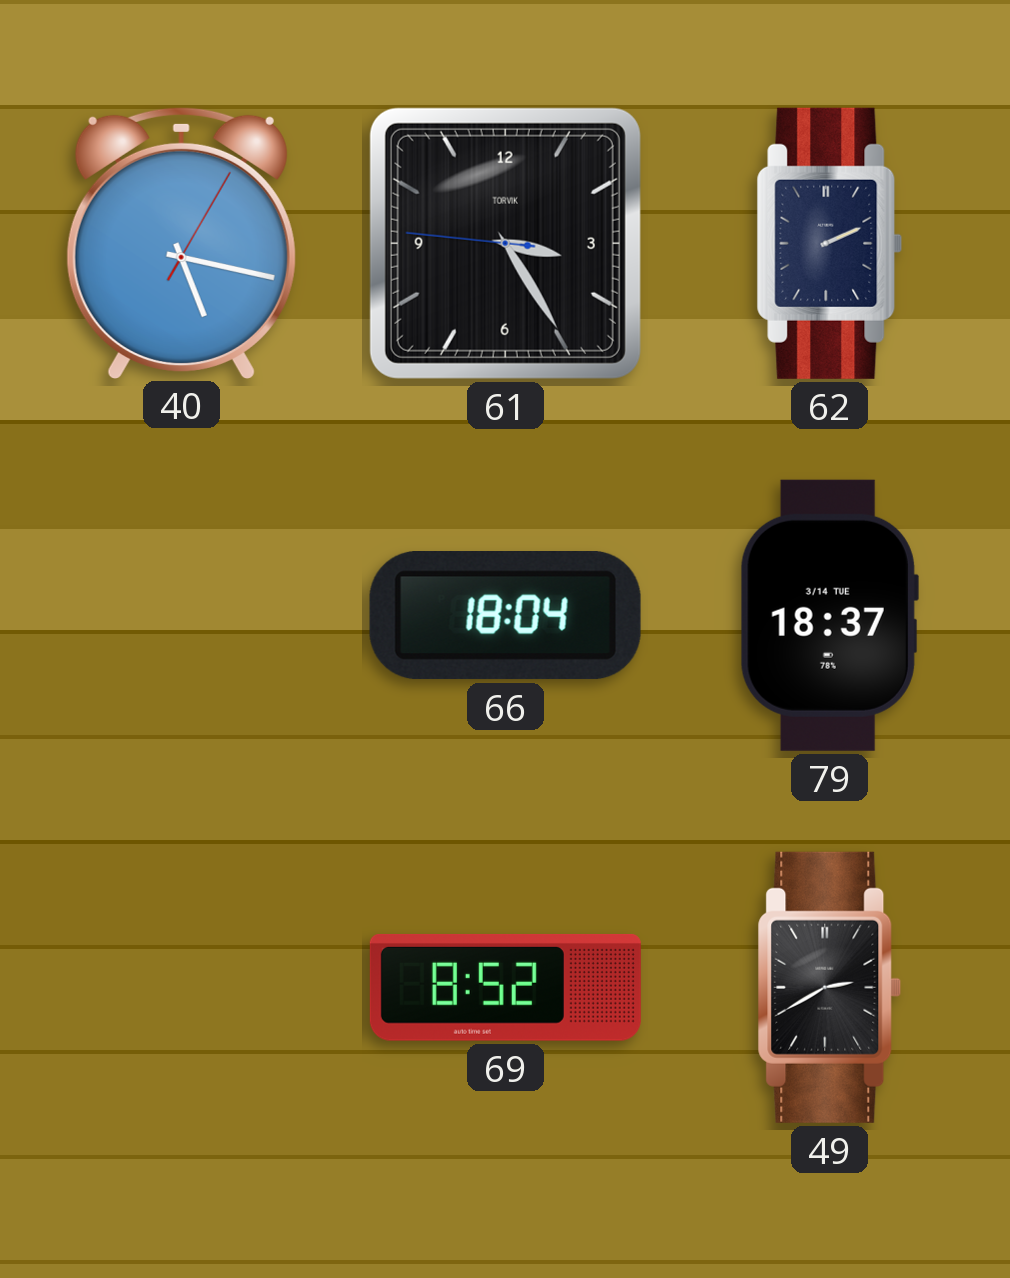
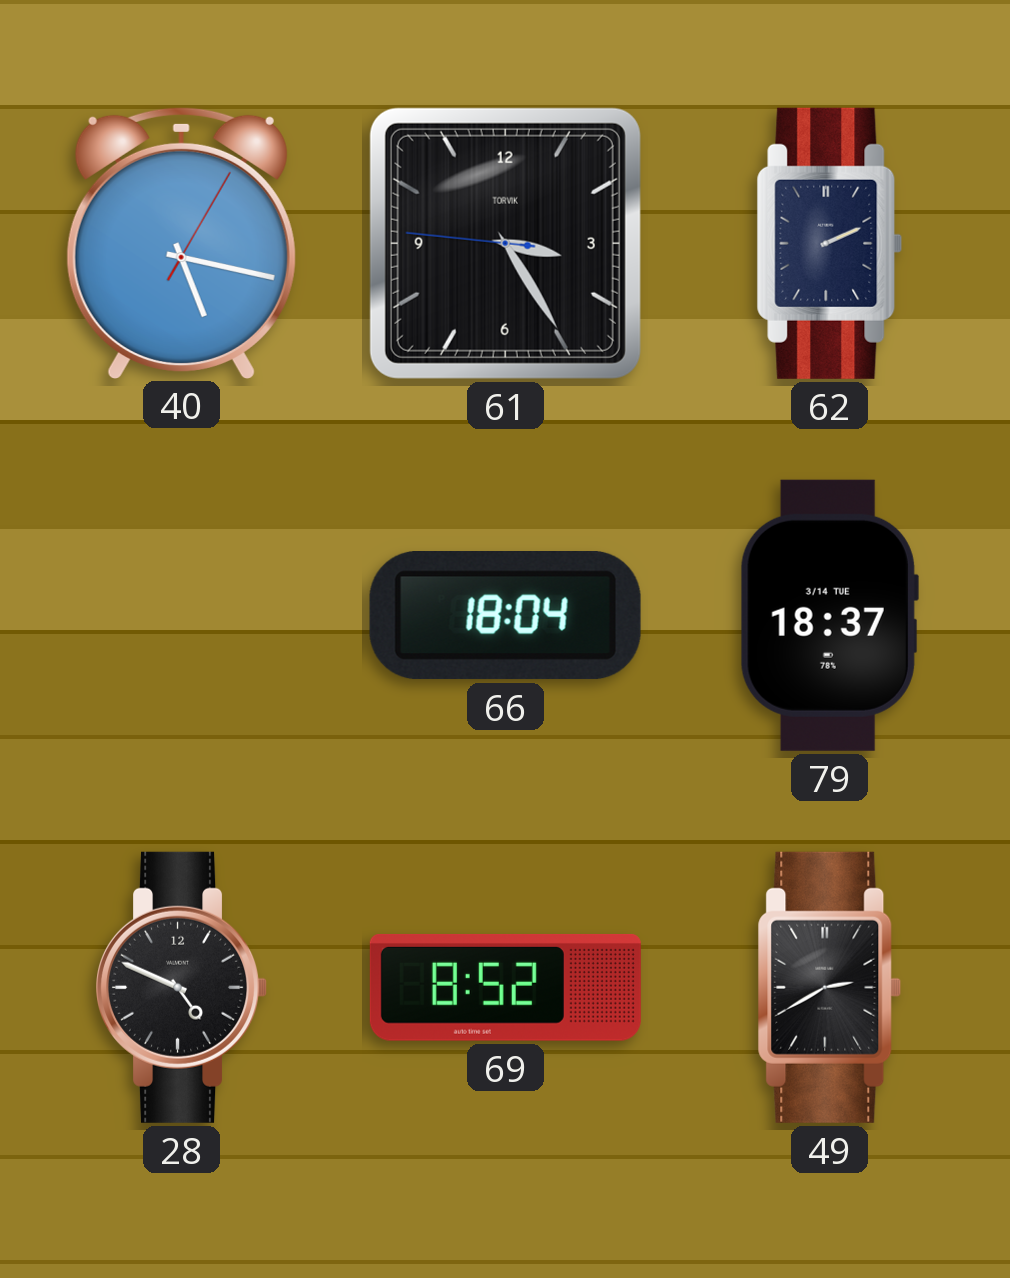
28: none -> 4:49 (182, 987)
